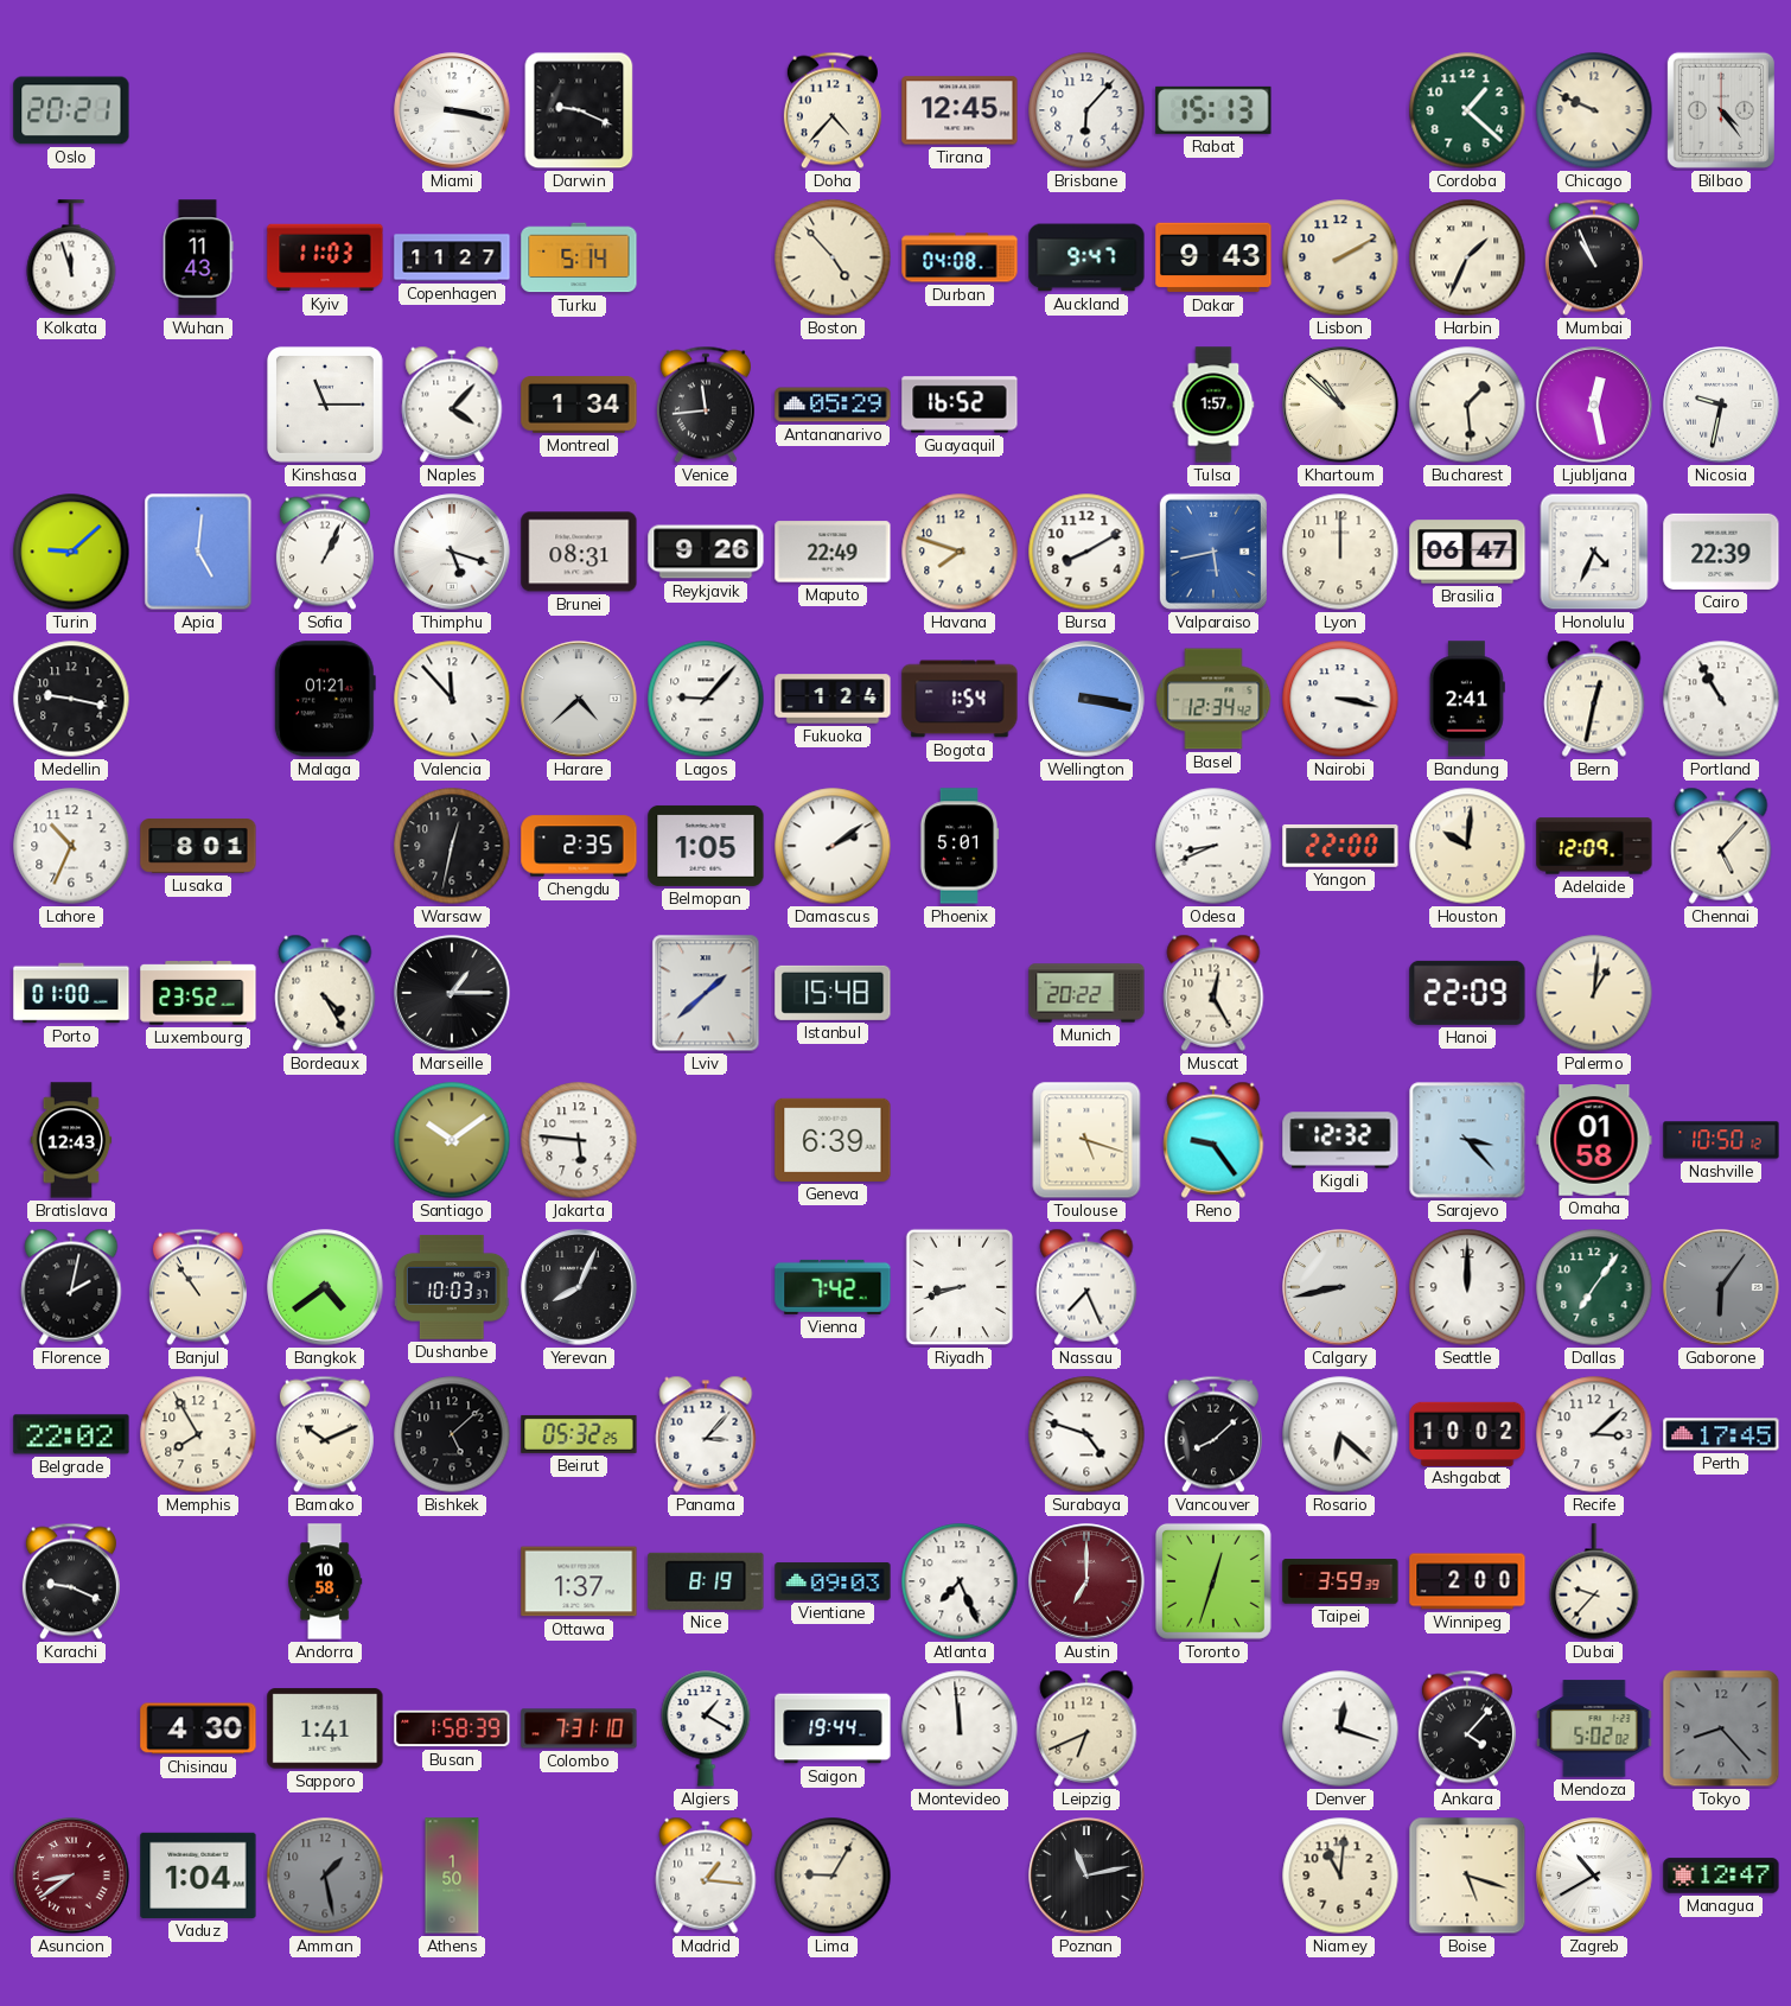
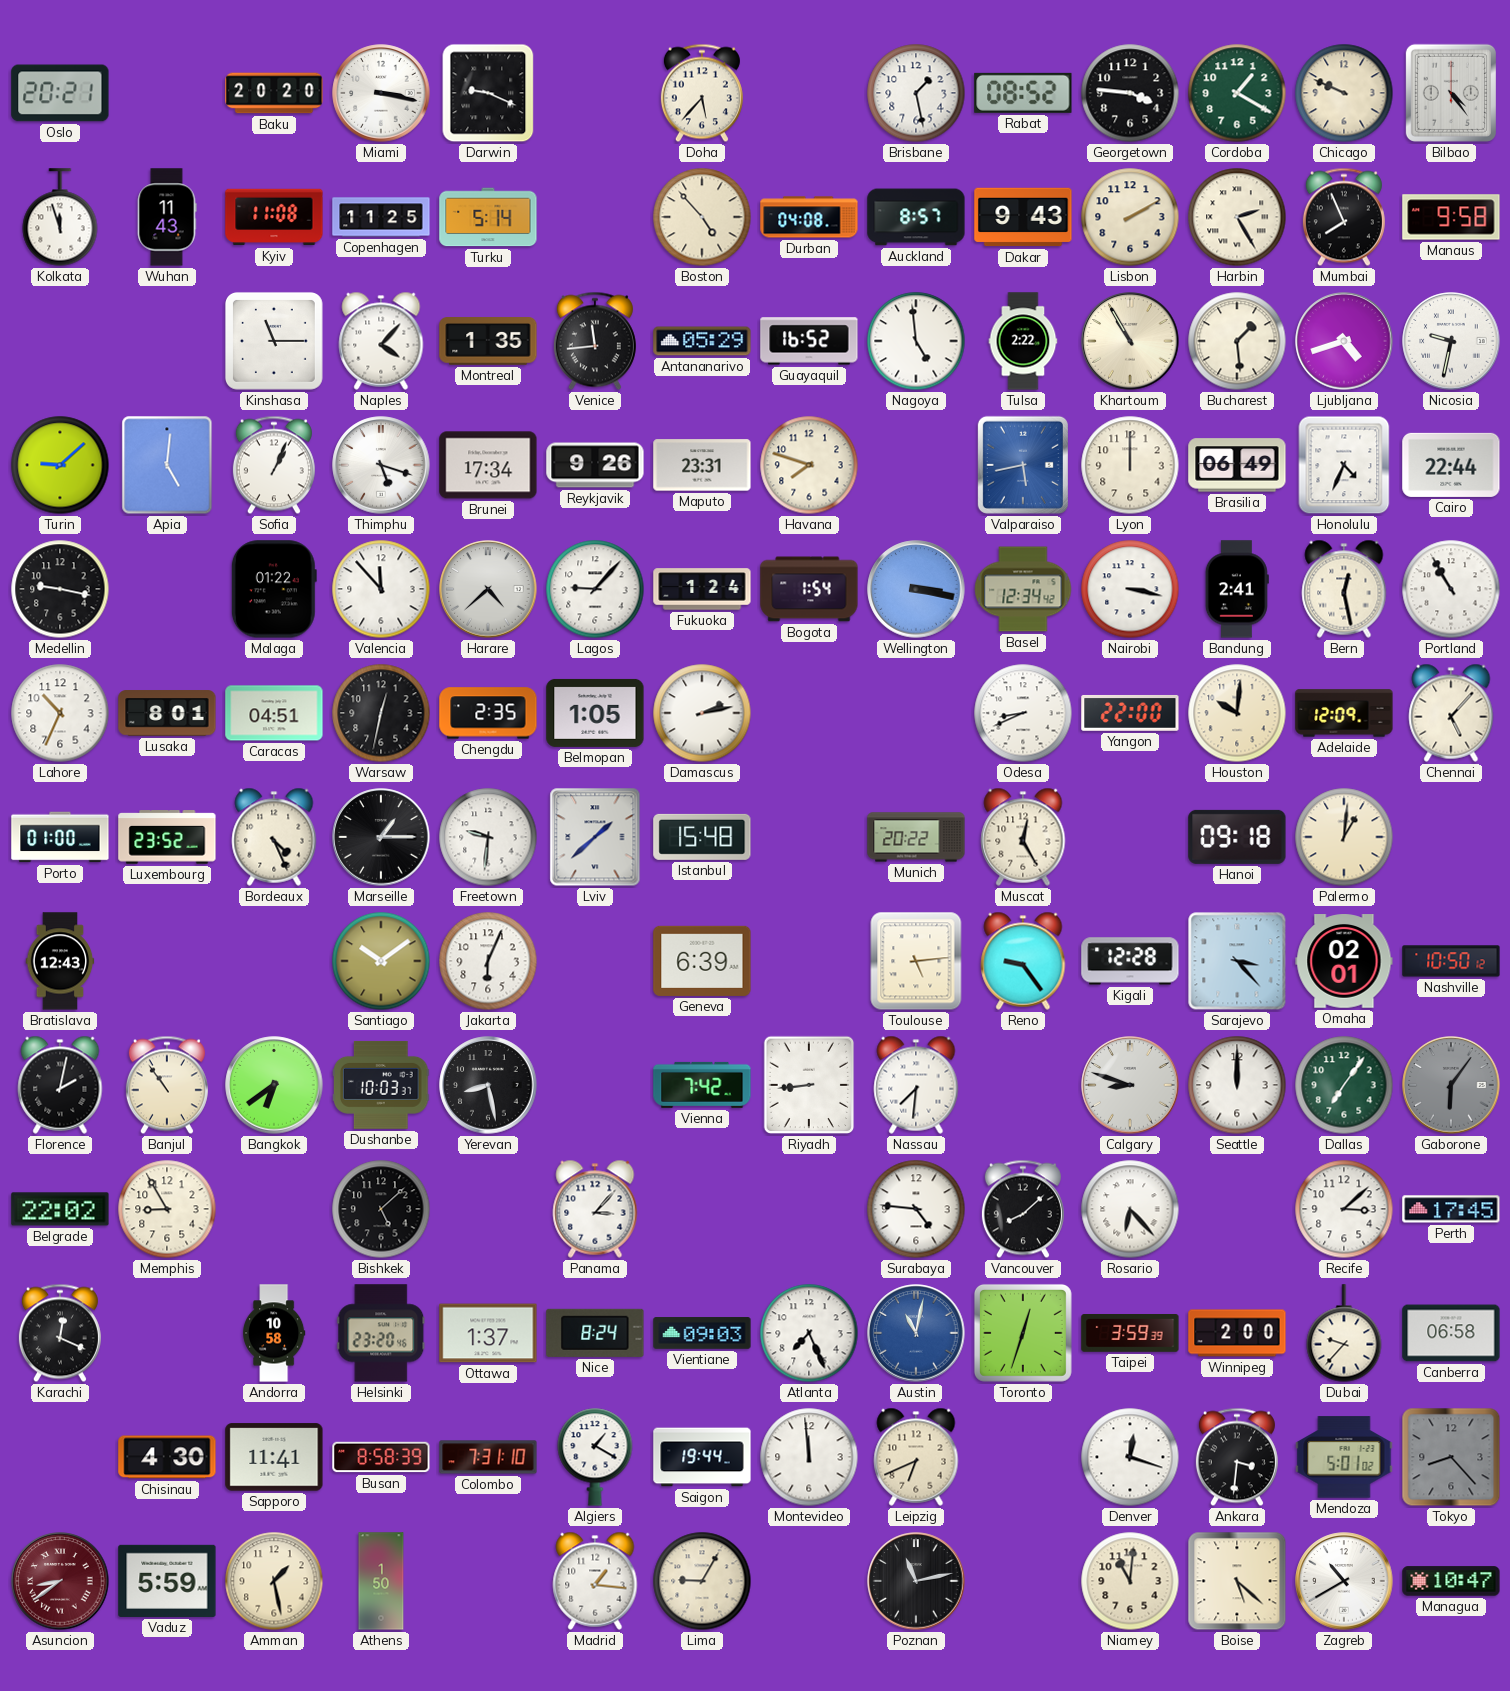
Baku: none -> 20:20 (274, 93)
Doha: 4:37 -> 5:37 (702, 93)
Tirana: 12:45 -> none (960, 110)
Brisbane: 6:07 -> 1:28 (916, 93)
Rabat: 15:13 -> 08:52 (1023, 93)
Georgetown: none -> 3:46 (1130, 93)
Cordoba: 1:22 -> 1:20 (1237, 93)
Kyiv: 11:03 -> 11:08 (274, 217)
Copenhagen: 11:27 -> 11:25 (381, 217)
Auckland: 9:47 -> 8:57 (916, 217)
Harbin: 1:34 -> 2:25 (1237, 217)
Mumbai: 10:56 -> 7:56 (1344, 217)
Manaus: none -> 9:58 (1451, 217)
Montreal: 1:34 -> 1:35 (488, 341)
Nagoya: none -> 4:59 (916, 341)
Tulsa: 1:57 -> 2:22 (1023, 341)
Khartoum: 10:52 -> 10:55 (1130, 341)
Ljubljana: 12:28 -> 4:42 (1344, 341)
Brunei: 08:31 -> 17:34 (488, 465)
Maputo: 22:49 -> 23:31 (702, 465)
Bursa: 8:10 -> none (1086, 552)
Brasilia: 06:47 -> 06:49 (1237, 465)
Cairo: 22:39 -> 22:44 (1451, 465)
Malaga: 01:21 -> 01:22 (274, 589)
Bern: 12:32 -> 12:28 (1344, 589)
Caracas: none -> 04:51 (274, 713)
Damascus: 2:09 -> 2:13 (702, 713)
Phoenix: 5:01 -> none (960, 846)
Bordeaux: 4:25 -> 4:26 (274, 837)
Freetown: none -> 9:31 (488, 837)
Hanoi: 22:09 -> 09:18 (1237, 837)
Jakarta: 5:46 -> 6:04 (488, 961)
Toulouse: 5:18 -> 5:14 (916, 961)
Kigali: 12:32 -> 12:28 (1130, 961)
Omaha: 01:58 -> 02:01 (1344, 961)
Bangkok: 4:39 -> 6:39 (274, 1085)
Yerevan: 8:04 -> 8:28 (488, 1085)
Riyadh: 8:42 -> 8:44 (809, 1085)
Nassau: 7:26 -> 7:31 (916, 1085)
Calgary: 8:43 -> 8:48 (1130, 1085)
Memphis: 7:55 -> 8:55 (167, 1209)
Bamako: 10:11 -> none (325, 1434)
Beirut: 05:32 -> none (579, 1434)
Surabaya: 4:48 -> 4:46 (916, 1209)
Rosario: 6:22 -> 6:23 (1130, 1209)
Ashgabat: 10:02 -> none (1467, 1433)
Karachi: 9:19 -> 12:19 (60, 1333)
Helsinki: none -> 23:20 (381, 1333)
Nice: 8:19 -> 8:24 (595, 1333)
Austin: 7:00 -> 11:02 (916, 1333)
Austin dial: burgundy -> blue (916, 1333)
Canberra: none -> 06:58 (1451, 1333)
Sapporo: 1:41 -> 11:41 (274, 1457)
Busan: 1:58 -> 8:58 (381, 1457)
Ankara: 4:07 -> 3:31 (1237, 1457)
Mendoza: 5:02 -> 5:01 (1344, 1457)
Vaduz: 1:04 -> 5:59 (167, 1581)
Amman dial: grey -> cream (274, 1581)
Boise: 5:18 -> 5:22 (1237, 1581)
Managua: 12:47 -> 10:47 (1451, 1581)
